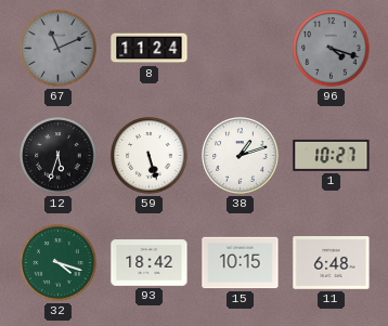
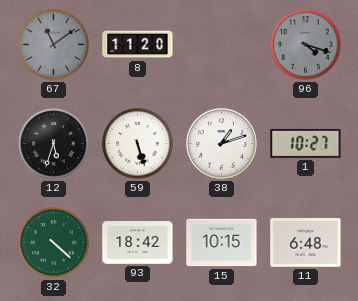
67: 11:11 -> 11:09 (54, 45)
8: 11:24 -> 11:20 (138, 45)
32: 4:18 -> 4:22 (54, 243)
